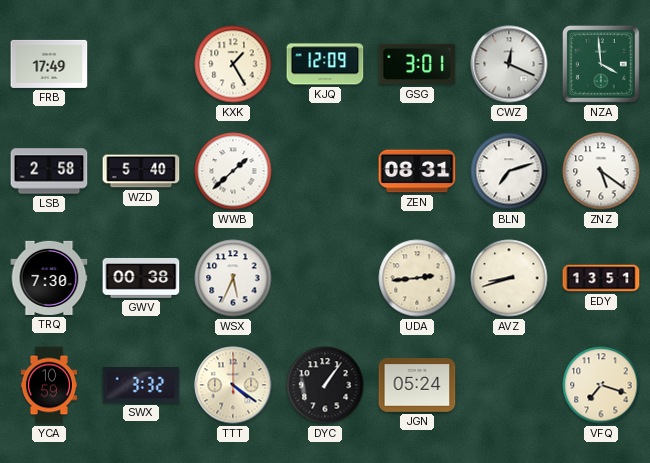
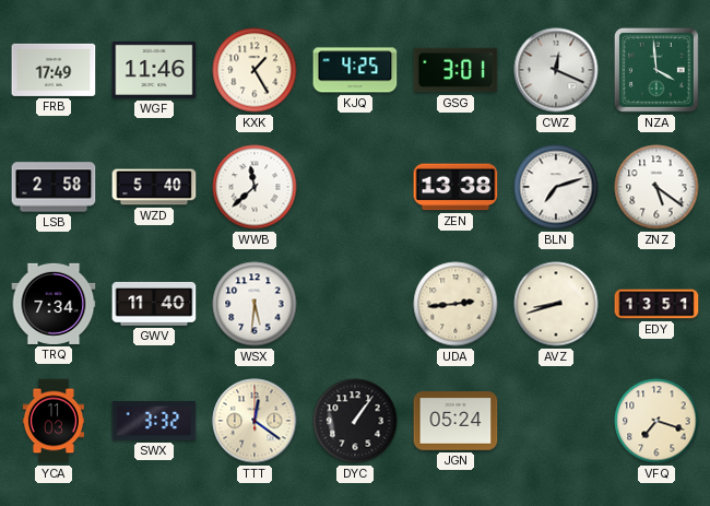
WGF: none -> 11:46 (154, 70)
KJQ: 12:09 -> 4:25 (355, 70)
WWB: 1:38 -> 11:38 (255, 187)
ZEN: 08:31 -> 13:38 (455, 187)
TRQ: 7:30 -> 7:34 (54, 304)
GWV: 00:38 -> 11:40 (154, 304)
WSX: 5:34 -> 5:31 (255, 304)
YCA: 10:59 -> 11:03 (54, 421)
TTT: 4:21 -> 12:21 (255, 421)
